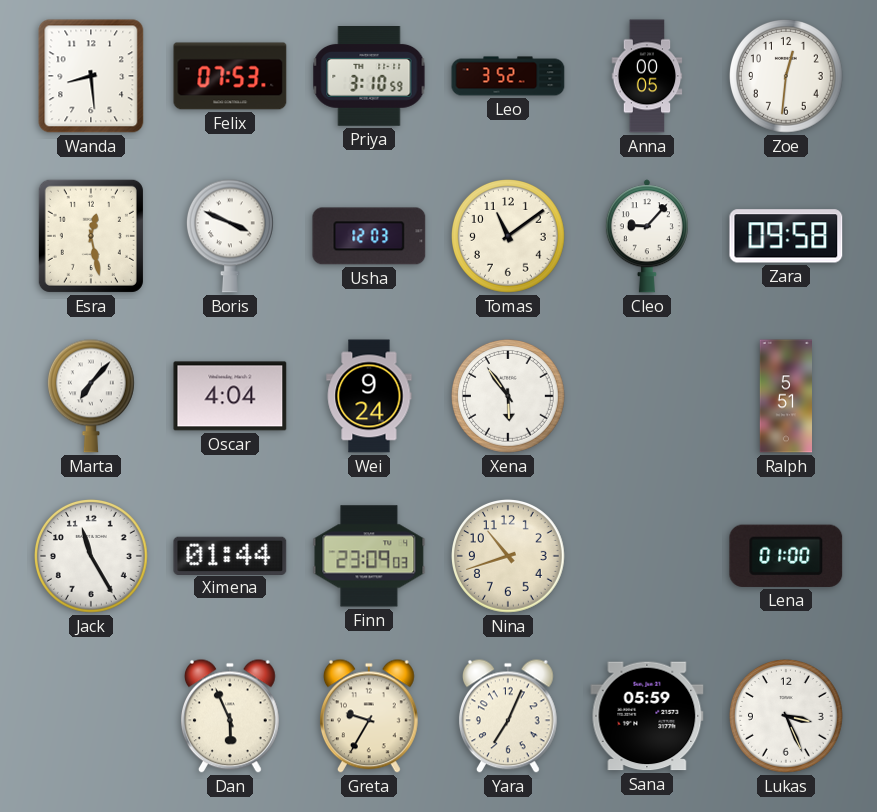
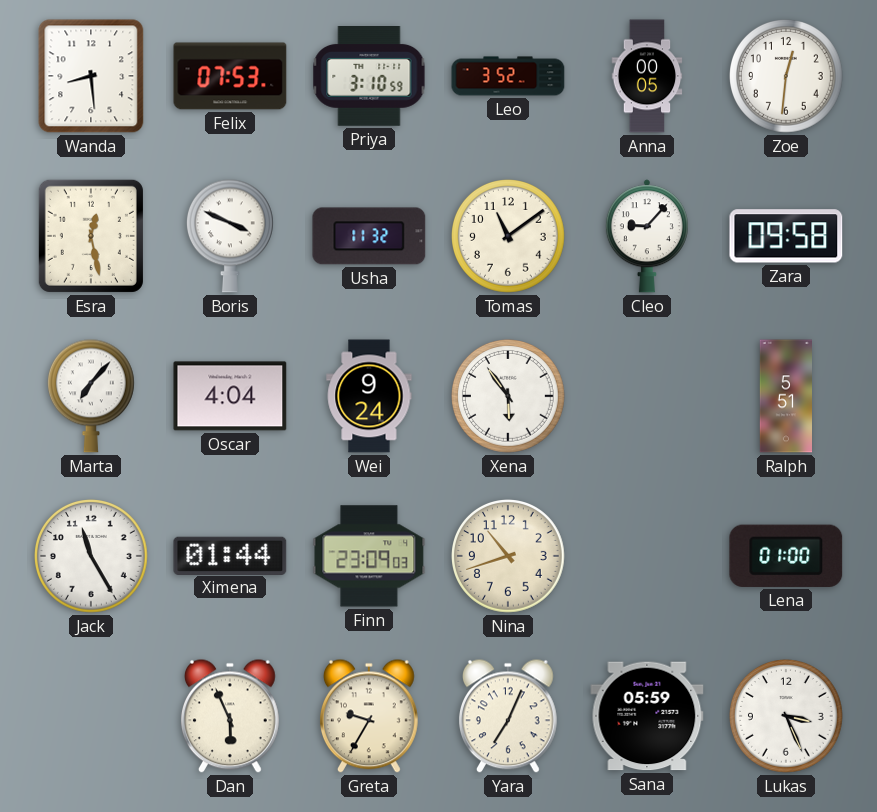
Usha: 12:03 -> 11:32 (369, 236)
